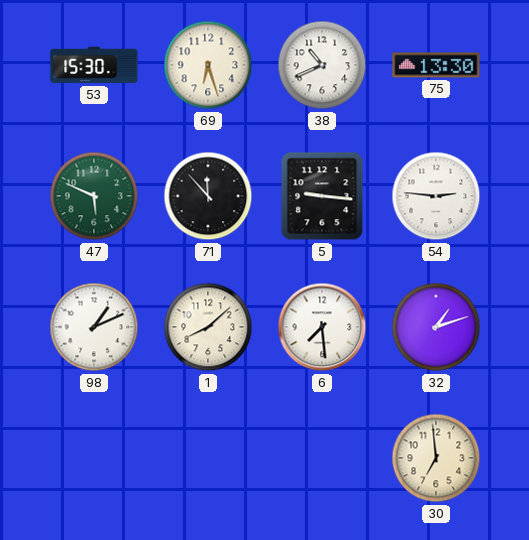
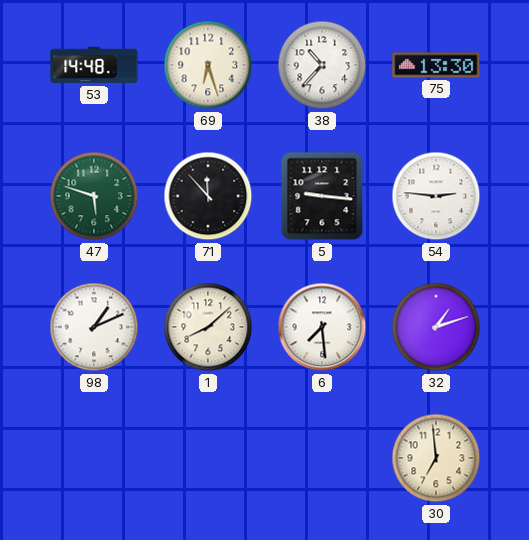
53: 15:30 -> 14:48 (94, 65)
38: 10:41 -> 10:37 (322, 65)
47: 5:49 -> 5:48 (94, 196)
